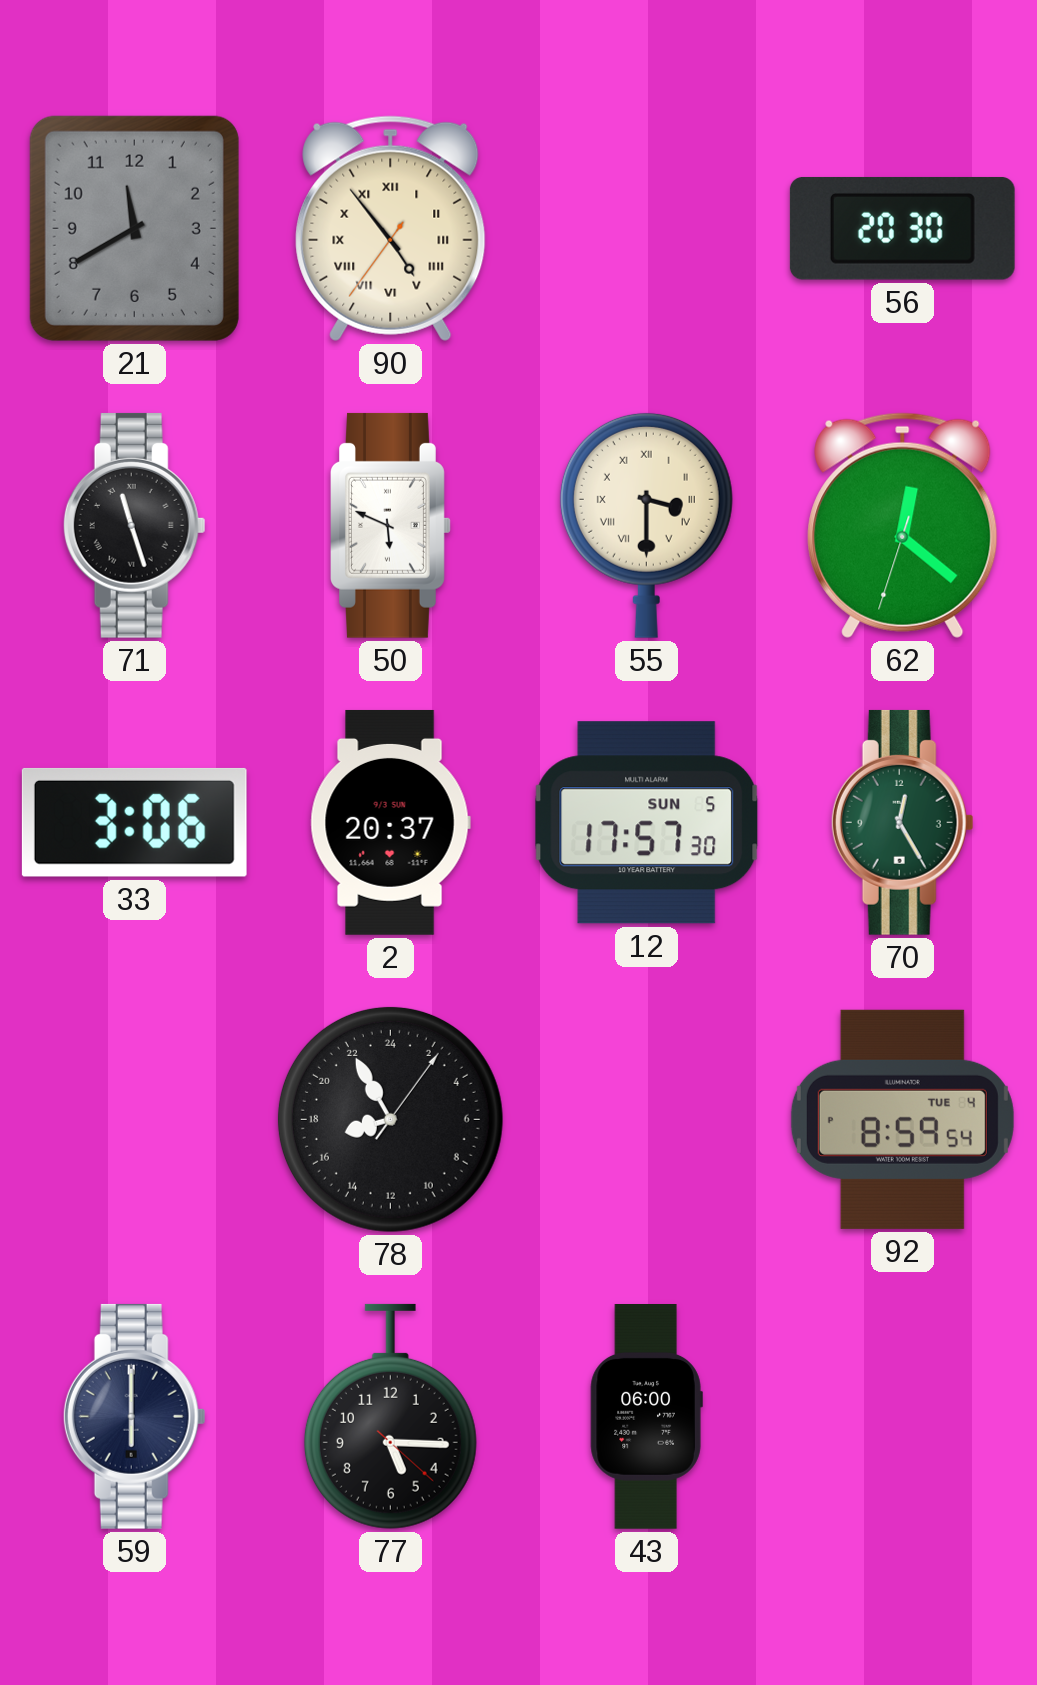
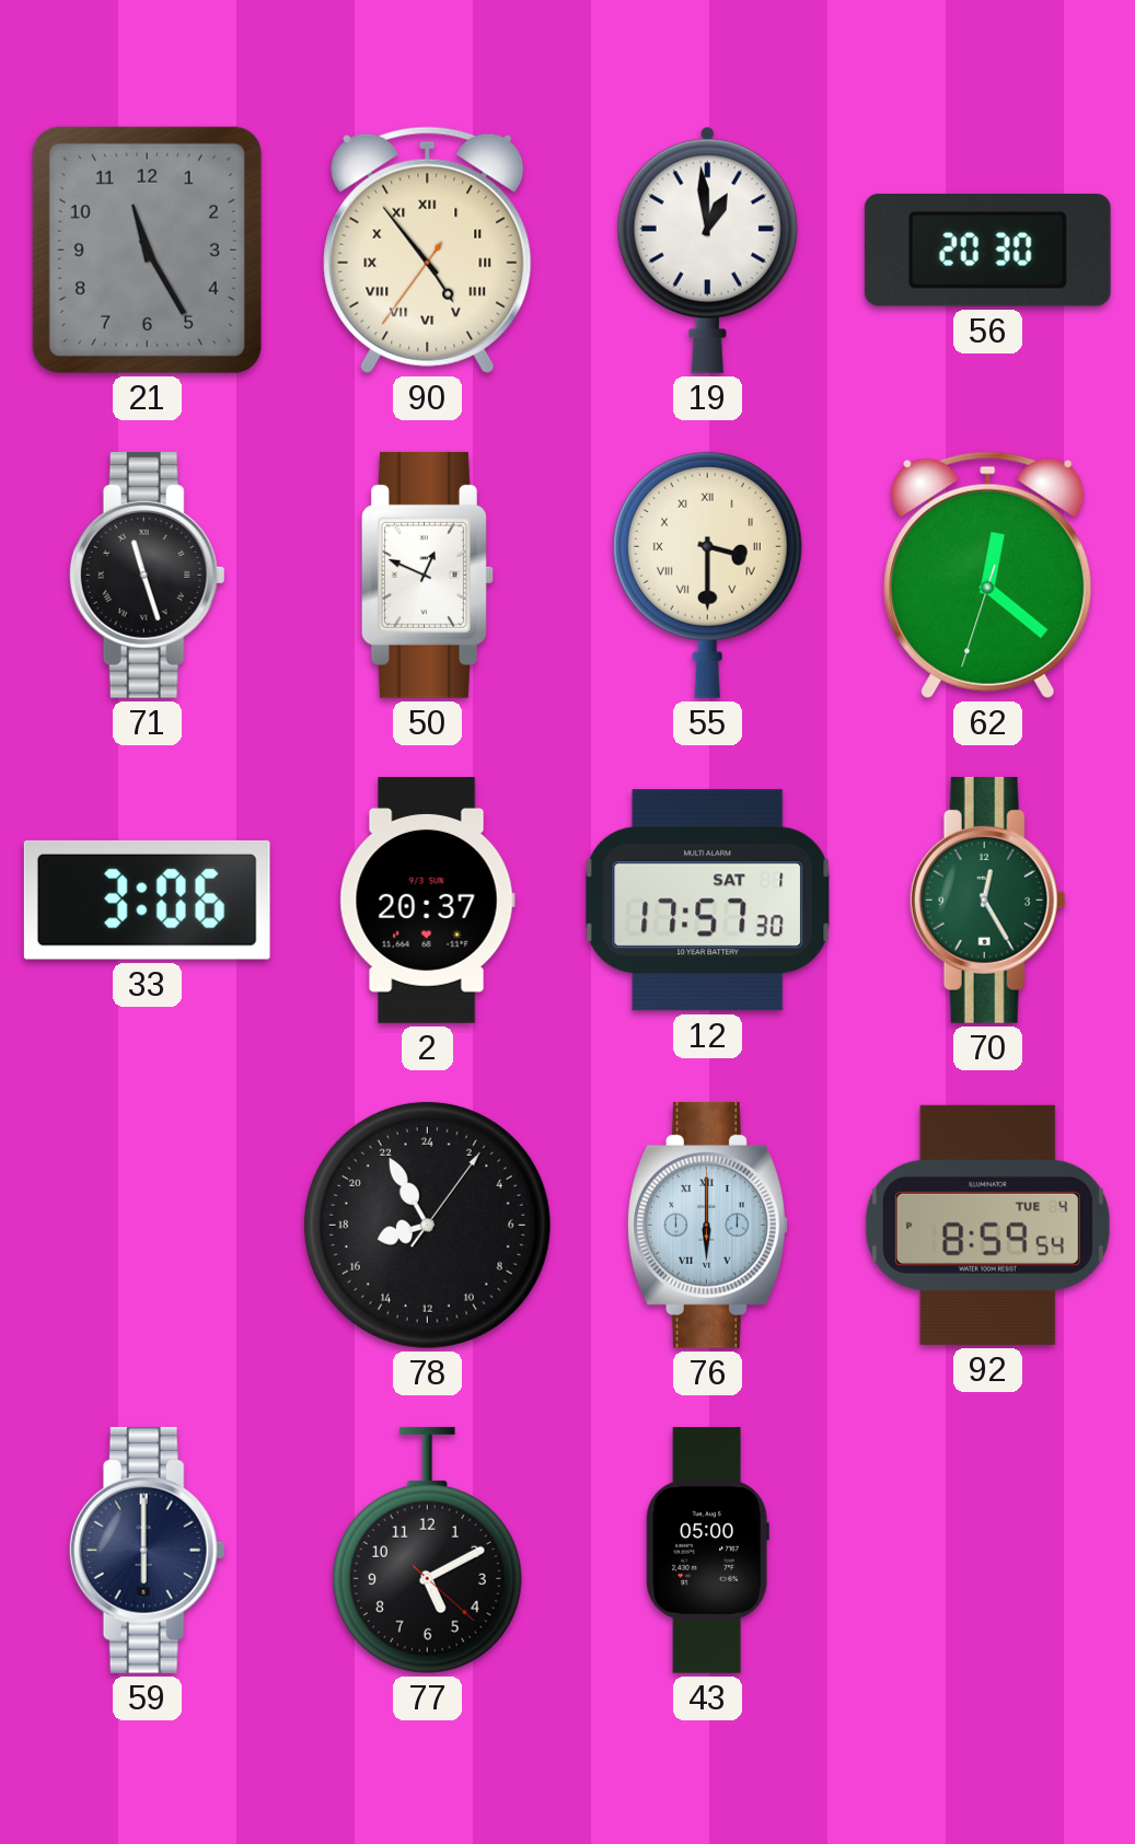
21: 11:40 -> 11:25 (147, 250)
19: none -> 12:59 (707, 250)
50: 5:49 -> 12:49 (428, 575)
12 date: SUN 5 -> SAT 1 (708, 901)
76: none -> 6:00 (708, 1225)
77: 5:15 -> 5:10 (427, 1550)
43: 06:00 -> 05:00 (707, 1551)
